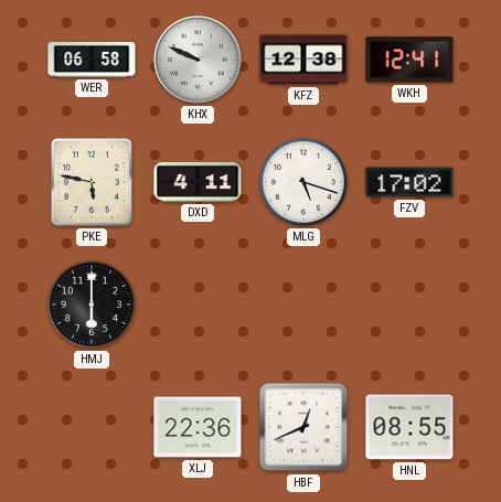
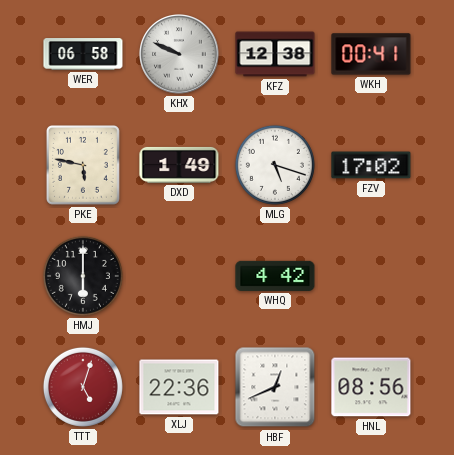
WKH: 12:41 -> 00:41 (371, 54)
DXD: 4:11 -> 1:49 (179, 165)
WHQ: none -> 4:42 (275, 276)
TTT: none -> 5:03 (83, 387)
HNL: 08:55 -> 08:56 (371, 387)
